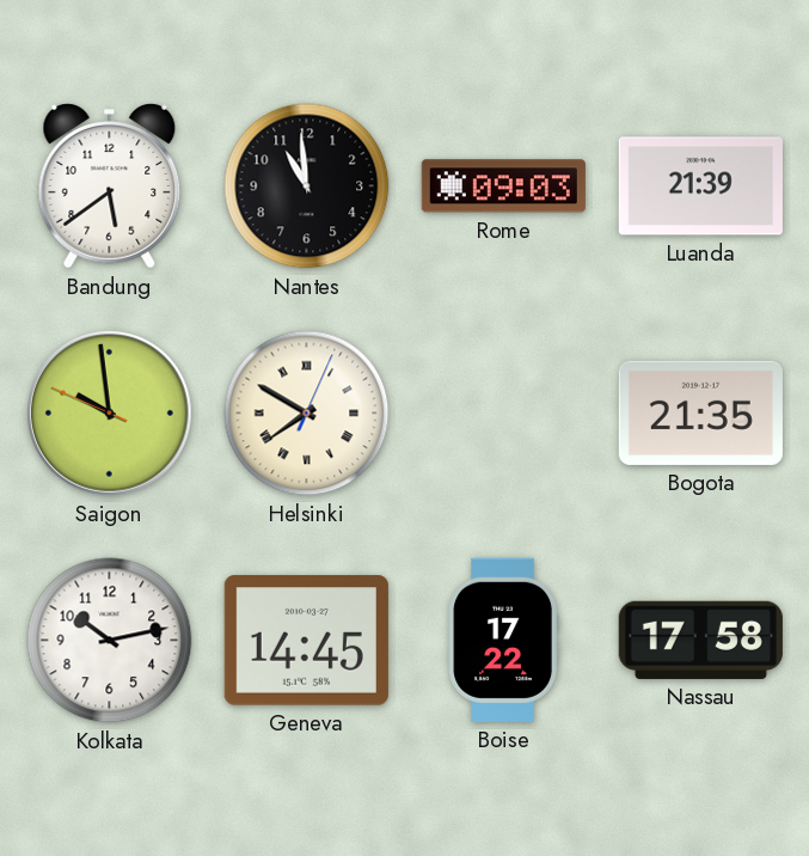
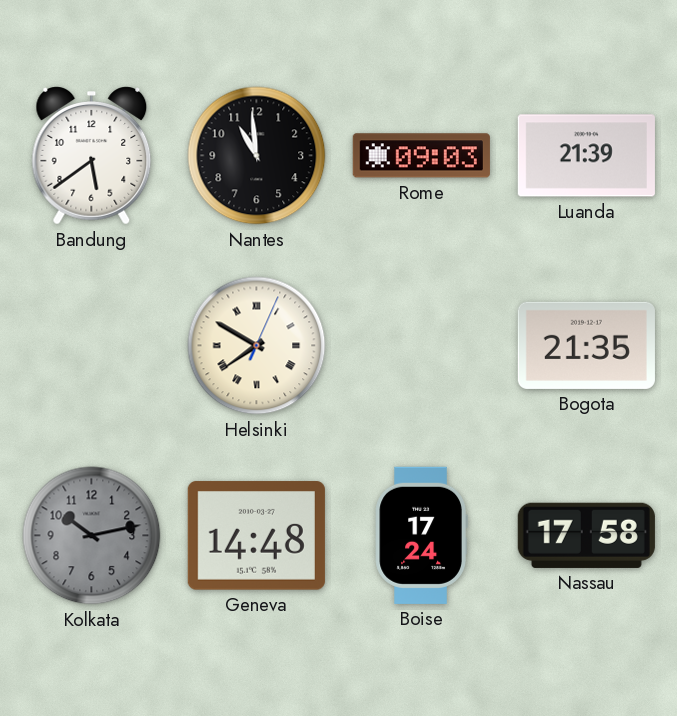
Saigon: 9:58 -> none (109, 412)
Kolkata dial: white -> grey (92, 536)
Geneva: 14:45 -> 14:48 (256, 536)
Boise: 17:22 -> 17:24 (421, 535)
